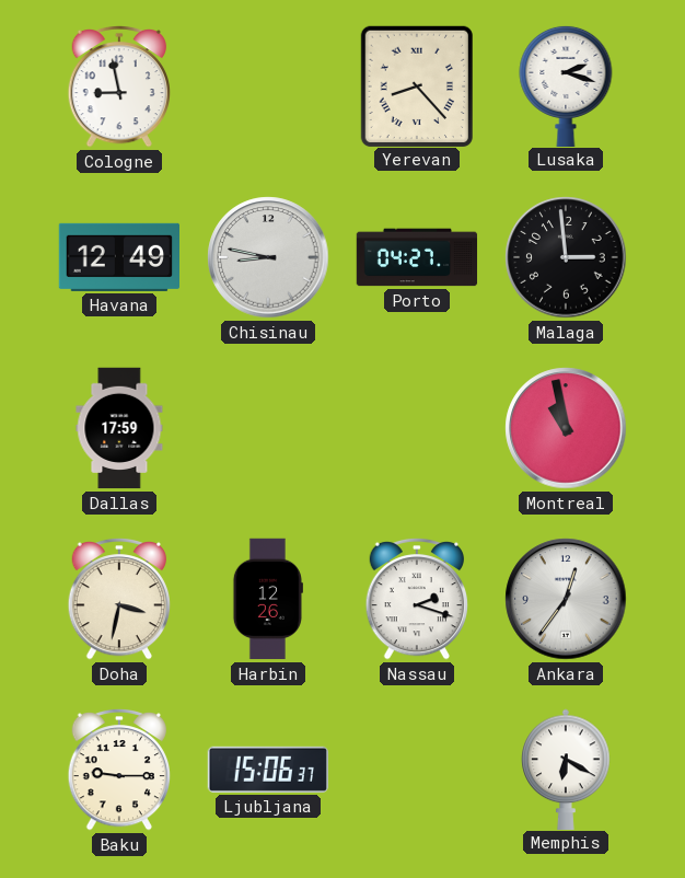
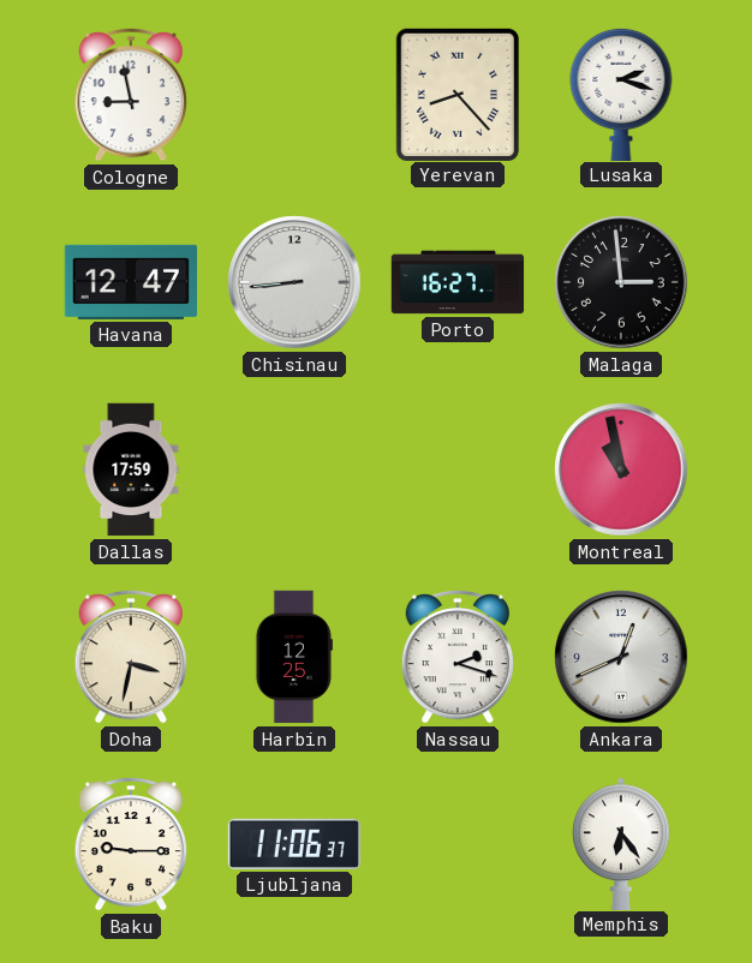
Havana: 12:49 -> 12:47 (130, 282)
Chisinau: 8:47 -> 8:44 (294, 282)
Porto: 04:27 -> 16:27 (458, 282)
Harbin: 12:26 -> 12:25 (293, 657)
Ankara: 12:36 -> 12:41 (621, 657)
Ljubljana: 15:06 -> 11:06 (294, 844)
Memphis: 6:20 -> 6:24 (621, 843)
